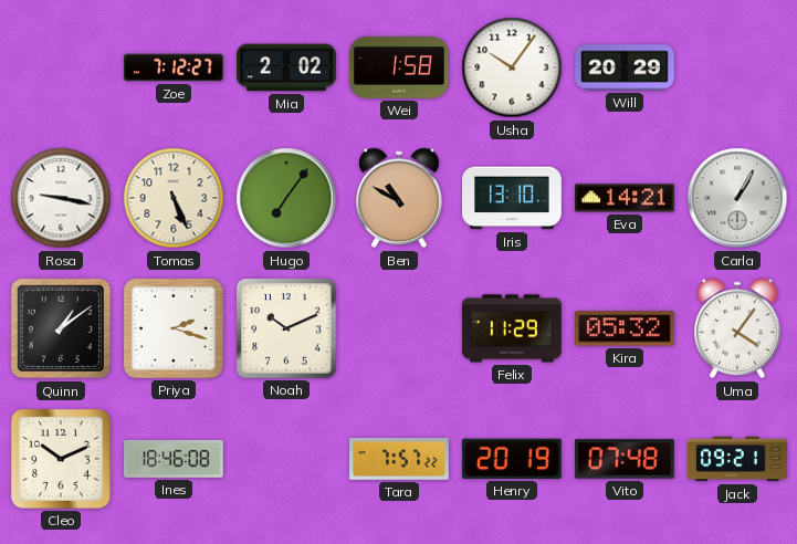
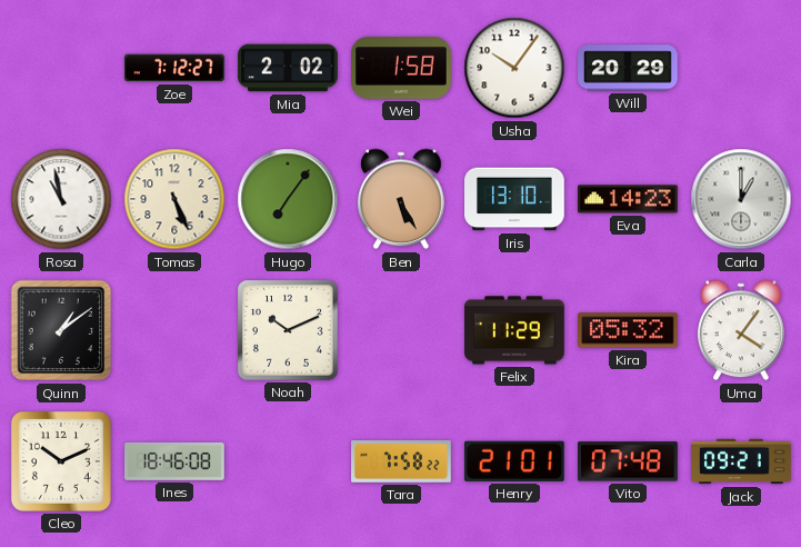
Rosa: 9:17 -> 10:58 (61, 199)
Ben: 10:50 -> 5:25 (401, 199)
Eva: 14:21 -> 14:23 (629, 199)
Carla: 1:05 -> 1:00 (741, 199)
Priya: 2:18 -> none (174, 328)
Tara: 7:57 -> 7:58 (401, 461)
Henry: 20:19 -> 21:01 (514, 461)
